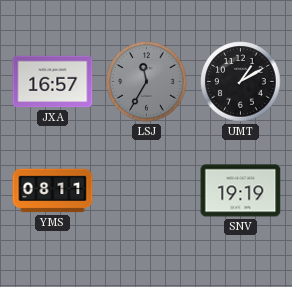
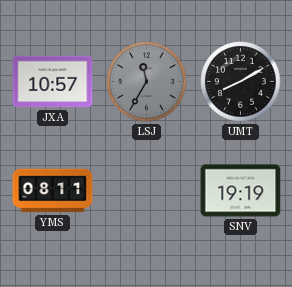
JXA: 16:57 -> 10:57 (53, 82)
UMT: 1:10 -> 8:10 (241, 82)
